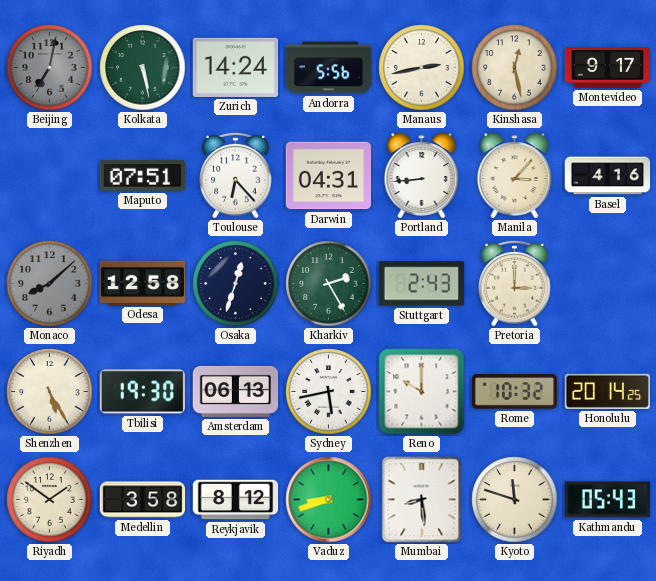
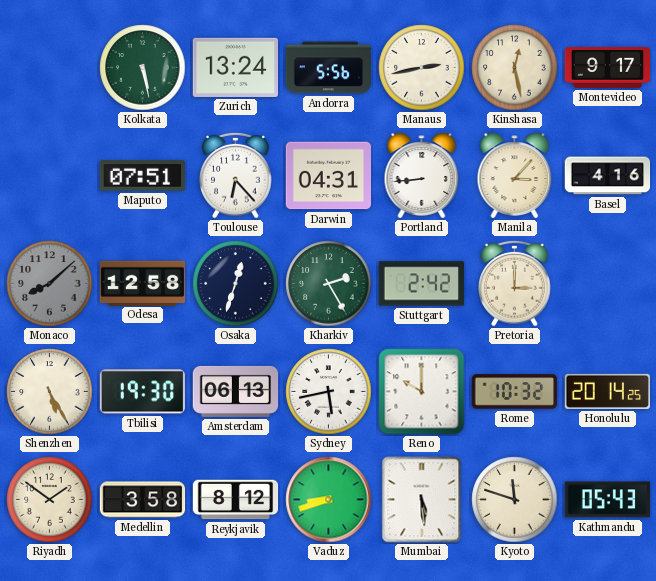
Beijing: 7:02 -> none (50, 68)
Zurich: 14:24 -> 13:24 (235, 67)
Stuttgart: 2:43 -> 2:42 (421, 284)
Mumbai: 8:29 -> 5:29 (422, 500)
